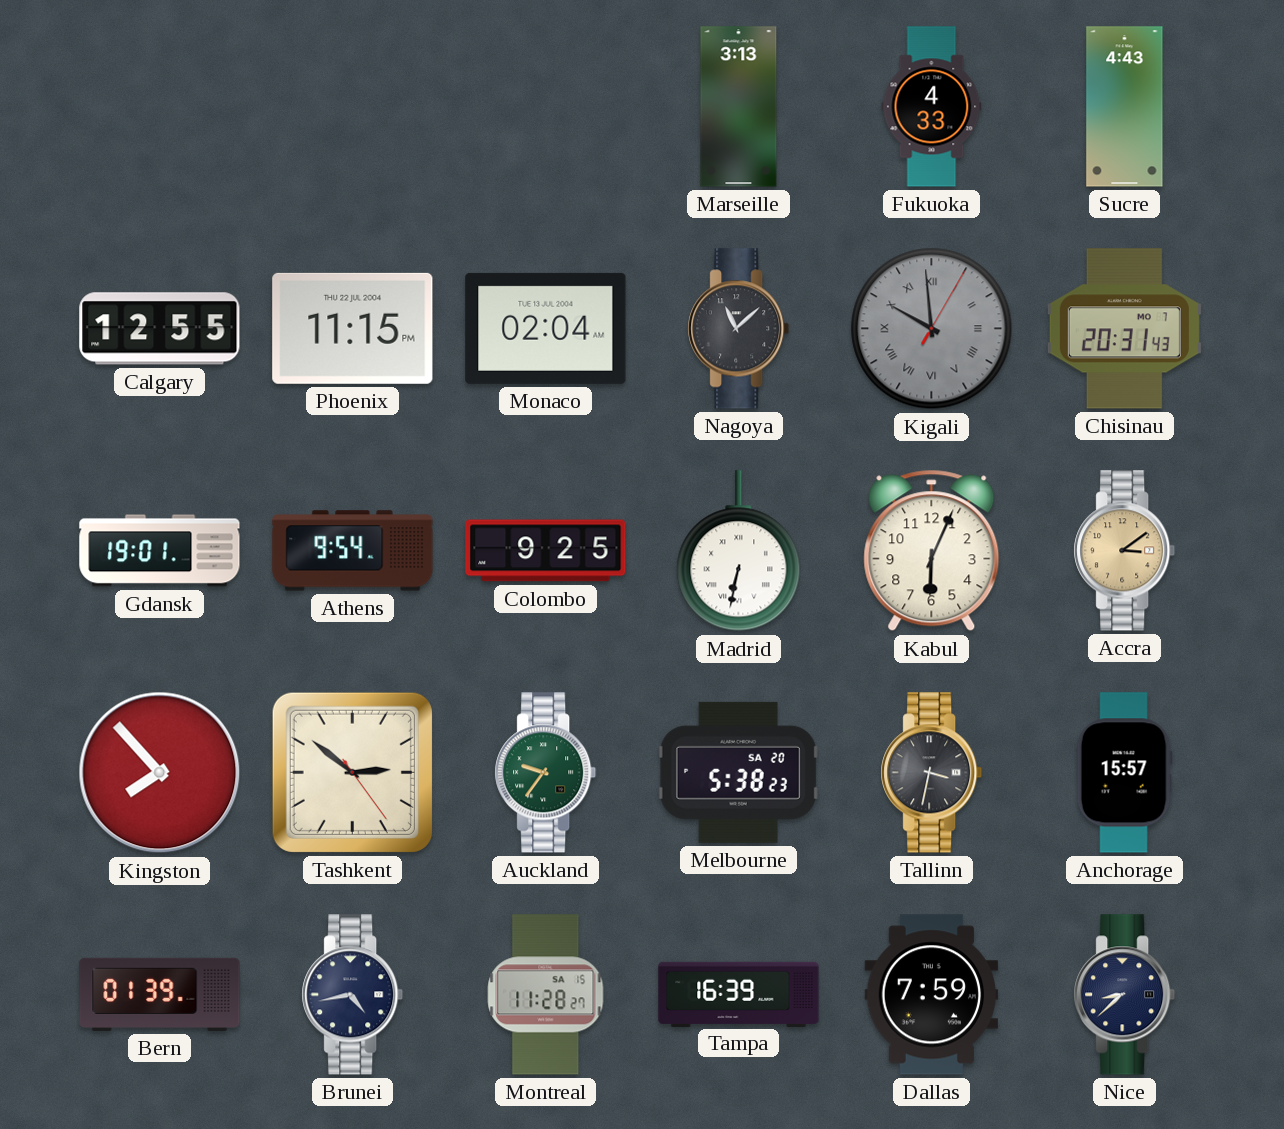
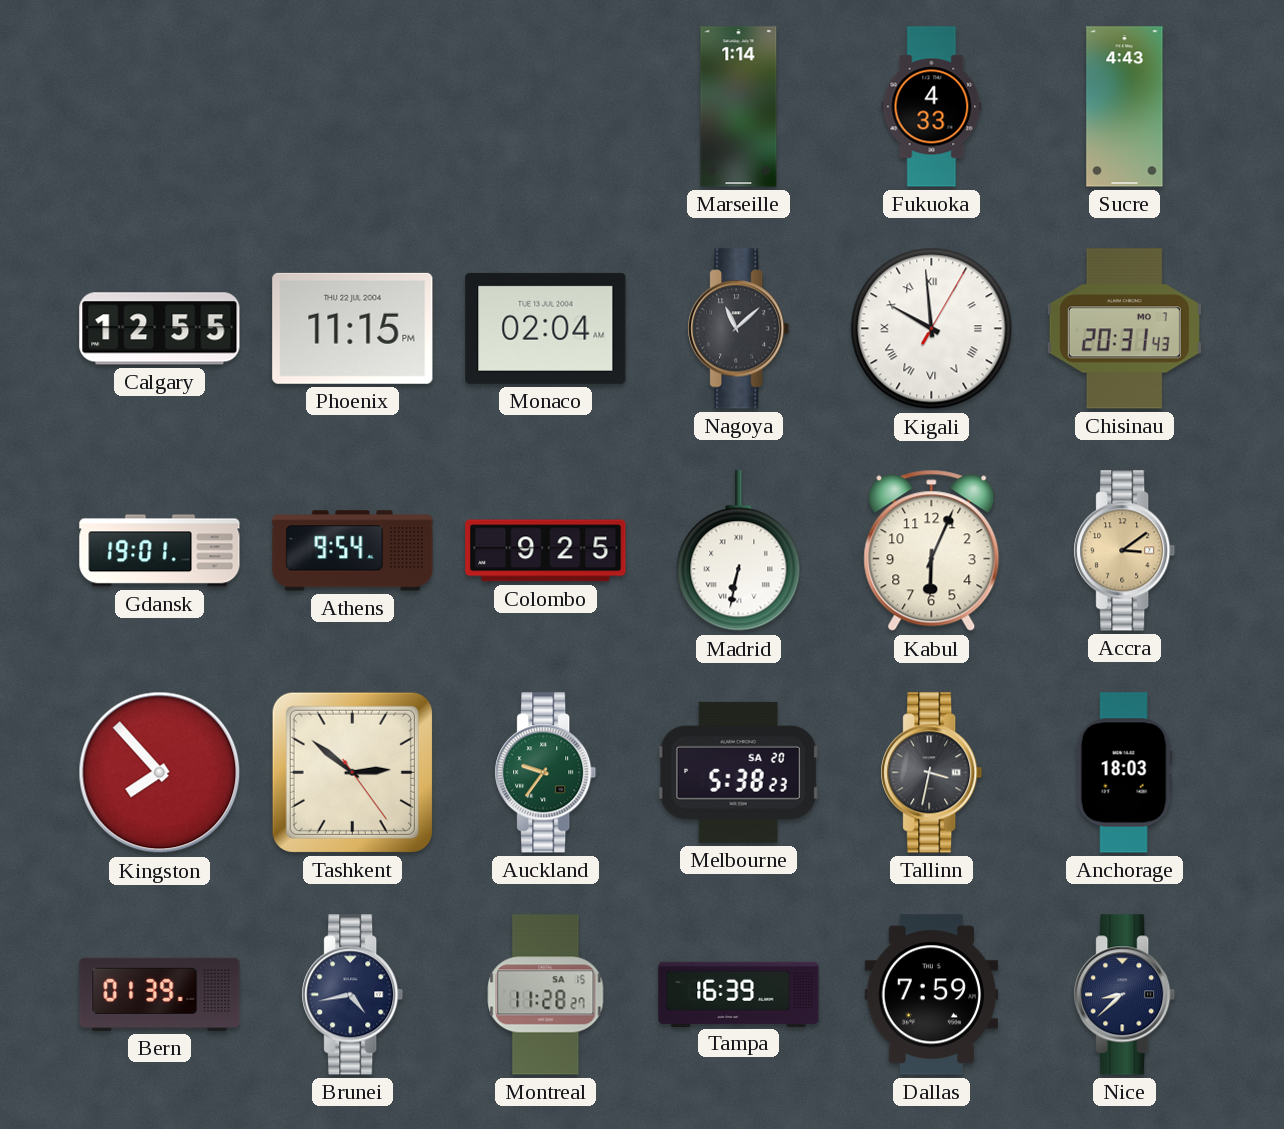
Marseille: 3:13 -> 1:14 (739, 107)
Kigali dial: grey -> white (932, 329)
Anchorage: 15:57 -> 18:03 (1124, 773)
